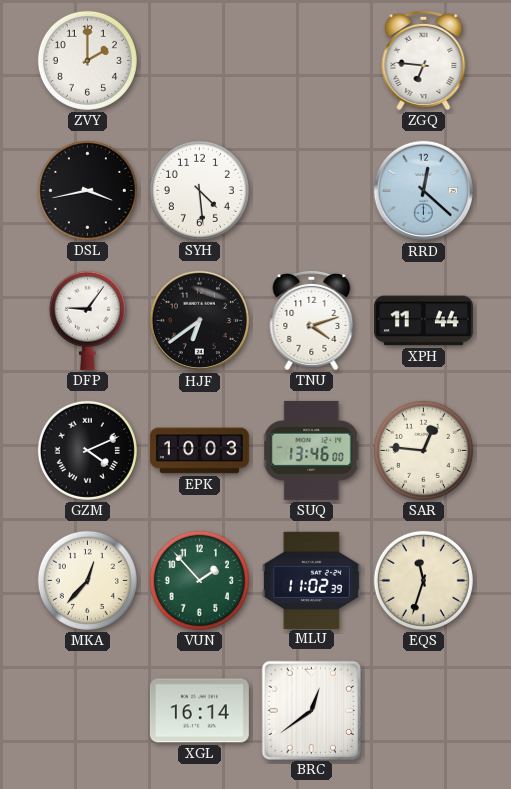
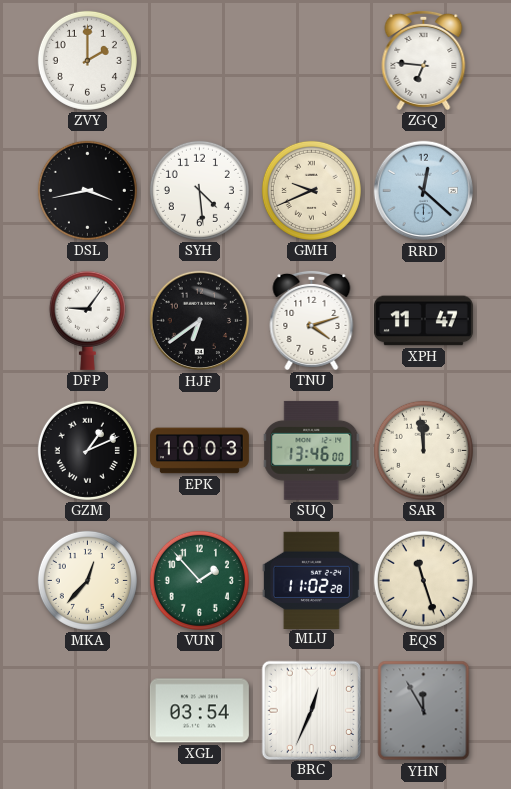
GMH: none -> 9:41 (311, 190)
XPH: 11:44 -> 11:47 (423, 321)
GZM: 4:11 -> 1:11 (87, 450)
SAR: 12:46 -> 11:59 (423, 450)
MLU: 11:02:39 -> 11:02:28 (311, 580)
EQS: 11:33 -> 11:27 (423, 580)
XGL: 16:14 -> 03:54 (199, 711)
BRC: 12:39 -> 12:34 (311, 710)
YHN: none -> 11:55 (424, 711)
